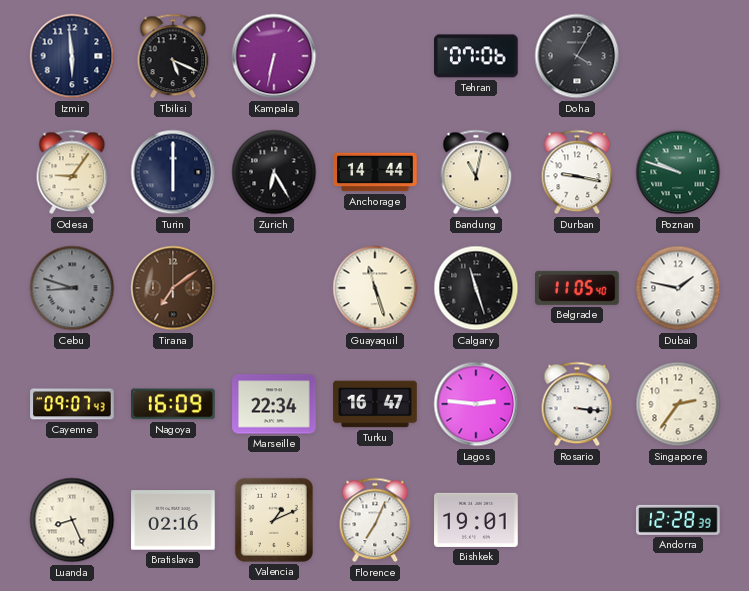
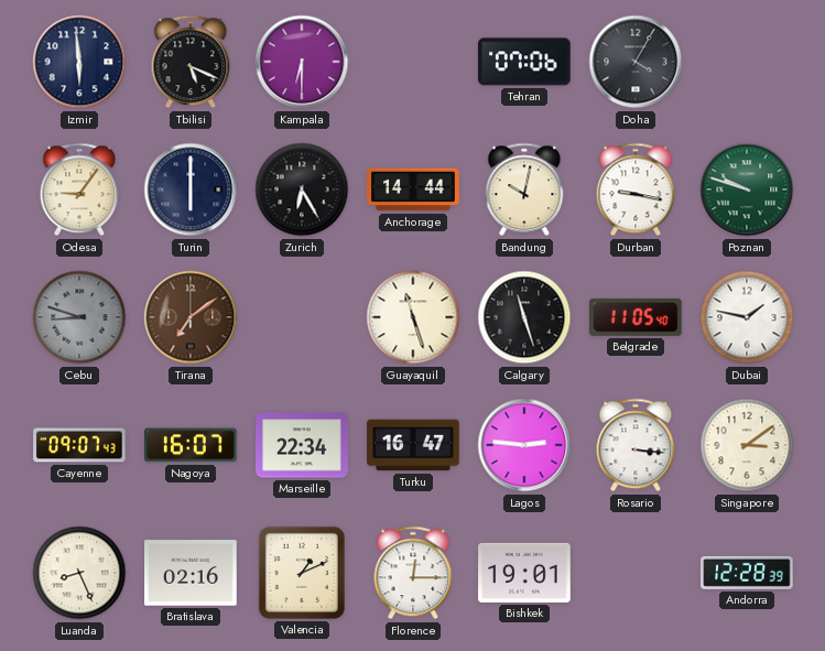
Kampala: 6:32 -> 6:30 (302, 62)
Bandung: 11:02 -> 10:02 (524, 189)
Nagoya: 16:09 -> 16:07 (192, 445)
Singapore: 2:36 -> 3:09 (747, 445)
Florence: 7:04 -> 12:15 (413, 573)
